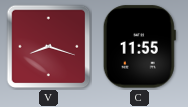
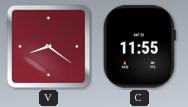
V: 8:18 -> 8:21 (49, 47)
